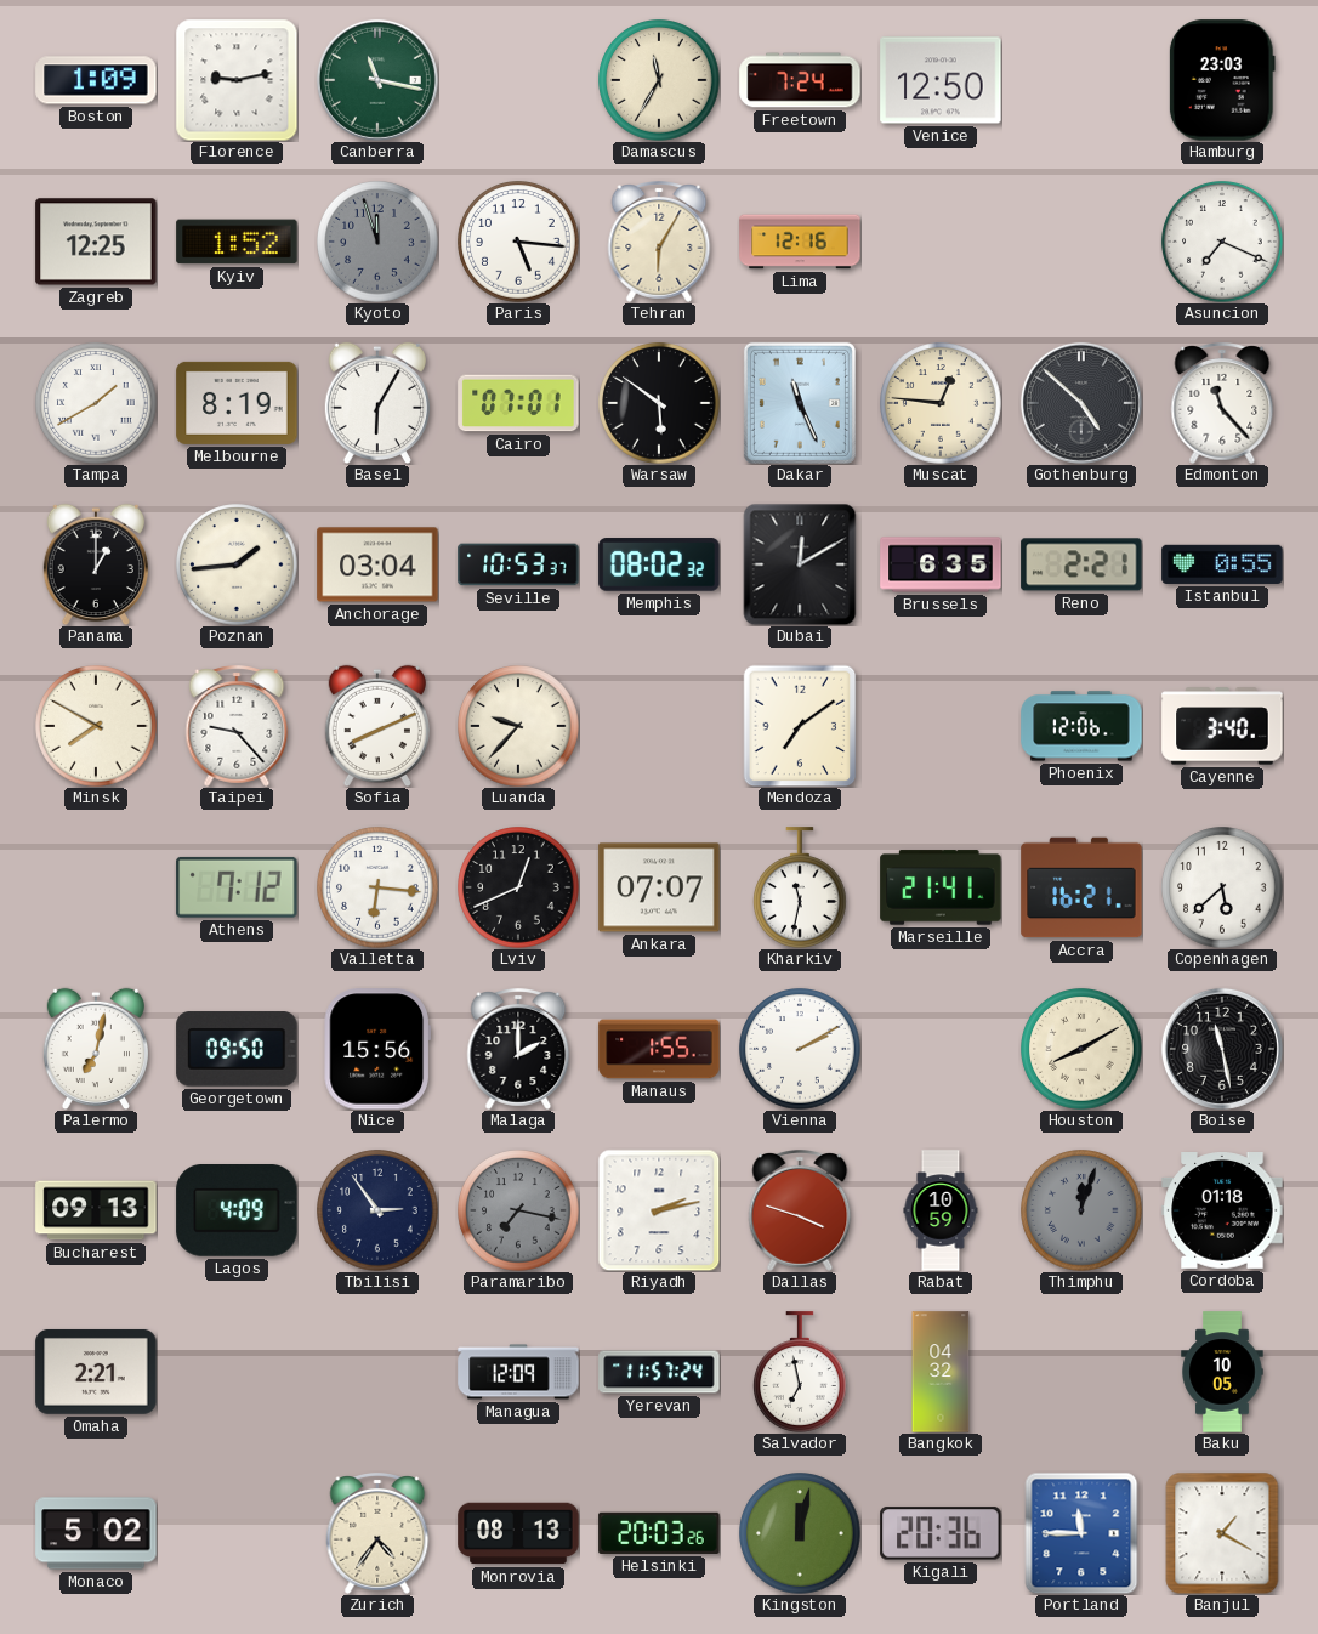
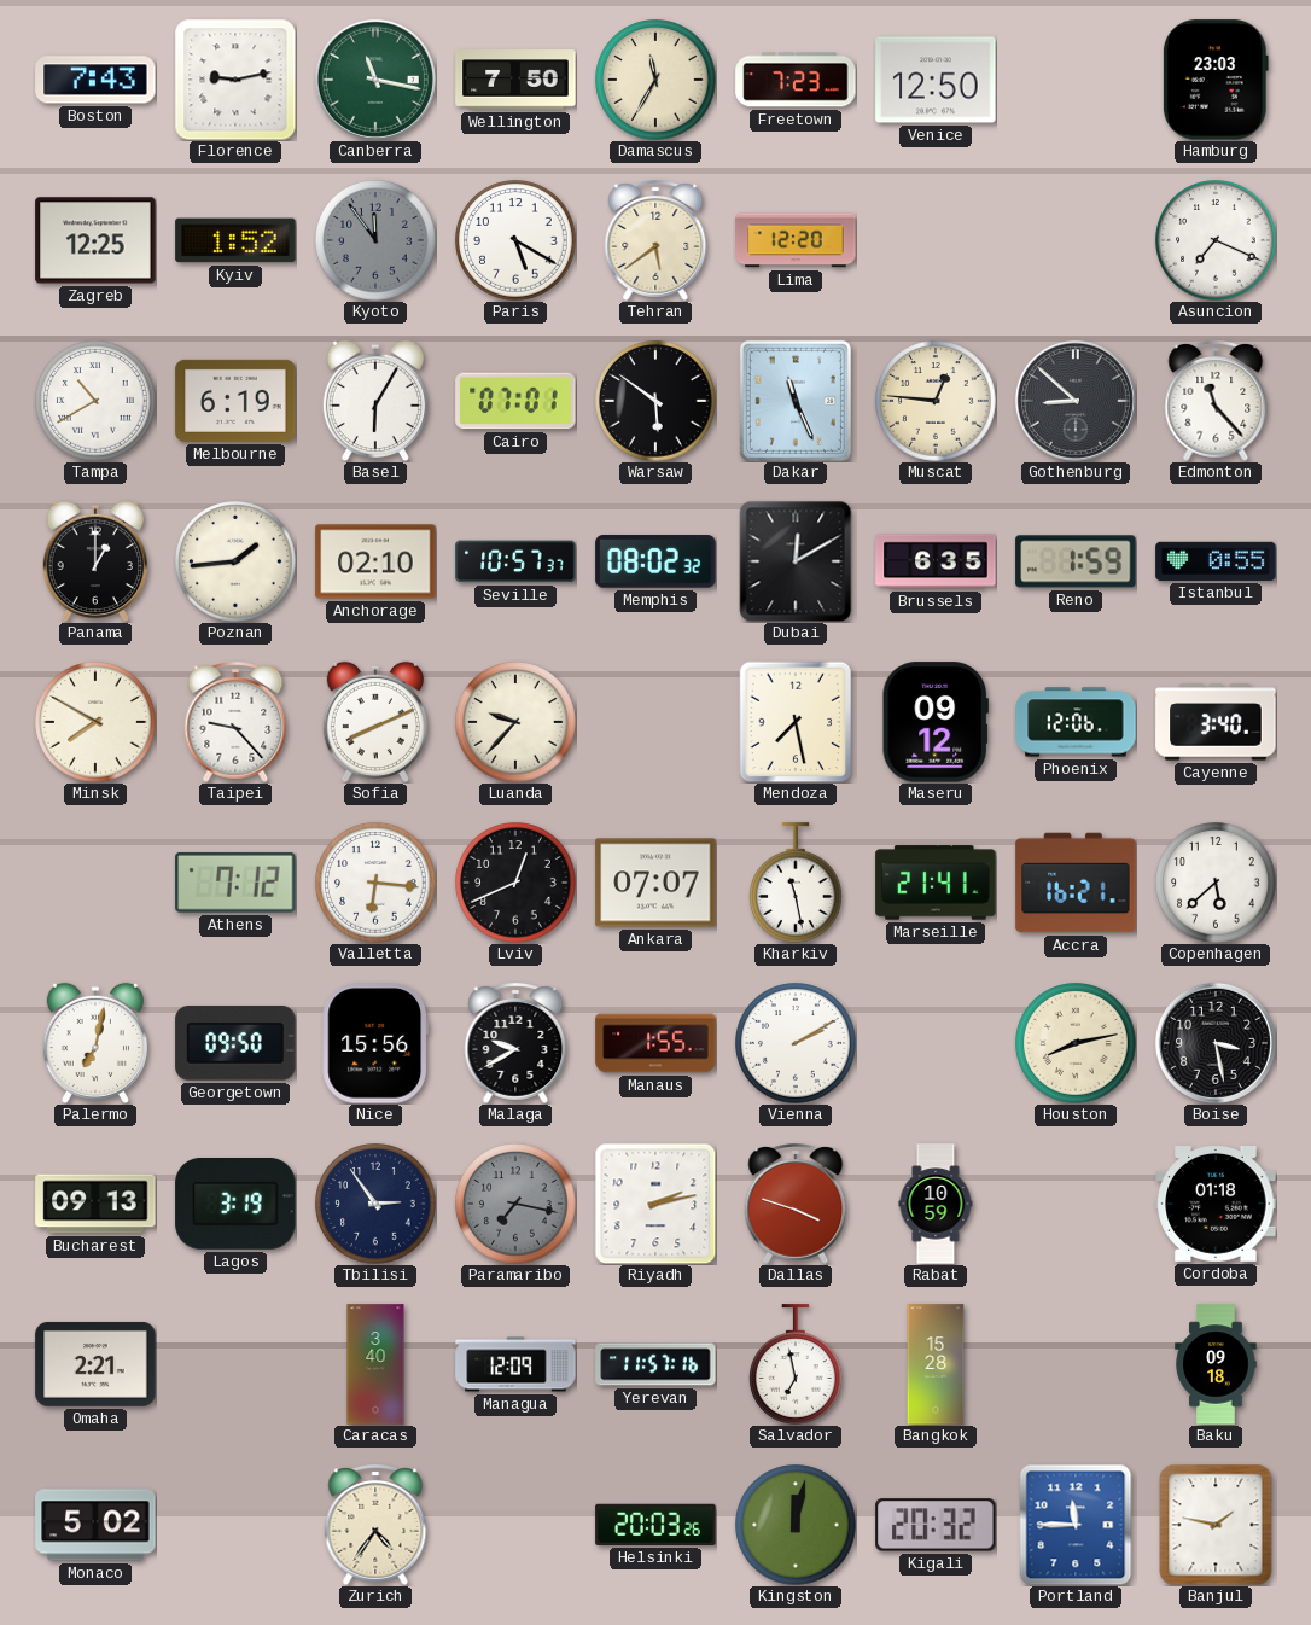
Boston: 1:09 -> 7:43 (95, 80)
Wellington: none -> 7:50 (515, 80)
Freetown: 7:24 -> 7:23 (796, 80)
Kyoto: 11:57 -> 11:54 (375, 240)
Paris: 5:16 -> 5:20 (515, 240)
Tehran: 6:05 -> 5:39 (655, 241)
Lima: 12:16 -> 12:20 (796, 240)
Tampa: 1:40 -> 10:40 (95, 401)
Melbourne: 8:19 -> 6:19 (235, 401)
Gothenburg: 4:52 -> 8:52 (1076, 401)
Anchorage: 03:04 -> 02:10 (375, 561)
Seville: 10:53 -> 10:57 (515, 561)
Reno: 2:21 -> 1:59 (1076, 561)
Mendoza: 7:09 -> 7:28 (796, 722)
Maseru: none -> 09:12 (936, 722)
Kharkiv: 11:32 -> 11:28 (797, 883)
Malaga: 2:00 -> 9:40 (515, 1044)
Houston: 8:10 -> 8:13 (1076, 1043)
Boise: 11:28 -> 3:28 (1216, 1043)
Lagos: 4:09 -> 3:19 (235, 1205)
Thimphu: 12:03 -> none (1081, 1210)
Caracas: none -> 3:40 (375, 1364)
Yerevan: 11:57:24 -> 11:57:16 (655, 1364)
Bangkok: 04:32 -> 15:28 (936, 1364)
Baku: 10:05 -> 09:18 (1216, 1364)
Monrovia: 08:13 -> none (518, 1533)
Kigali: 20:36 -> 20:32 (936, 1525)
Banjul: 1:20 -> 1:47 (1216, 1525)
